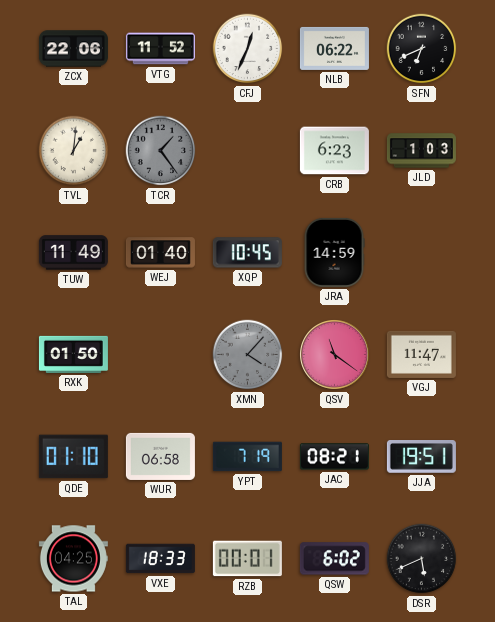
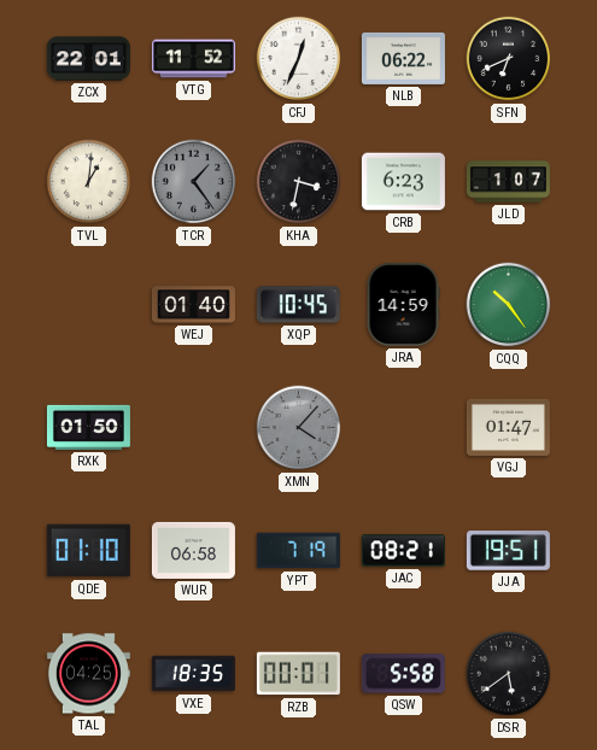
ZCX: 22:06 -> 22:01 (88, 59)
KHA: none -> 3:32 (299, 182)
JLD: 1:03 -> 1:07 (508, 182)
TUW: 11:49 -> none (73, 253)
CQQ: none -> 10:24 (509, 305)
QSV: 11:21 -> none (335, 355)
VGJ: 11:47 -> 01:47 (508, 427)
VXE: 18:33 -> 18:35 (193, 674)
QSW: 6:02 -> 5:58 (403, 674)
DSR: 5:41 -> 5:39 (509, 674)
